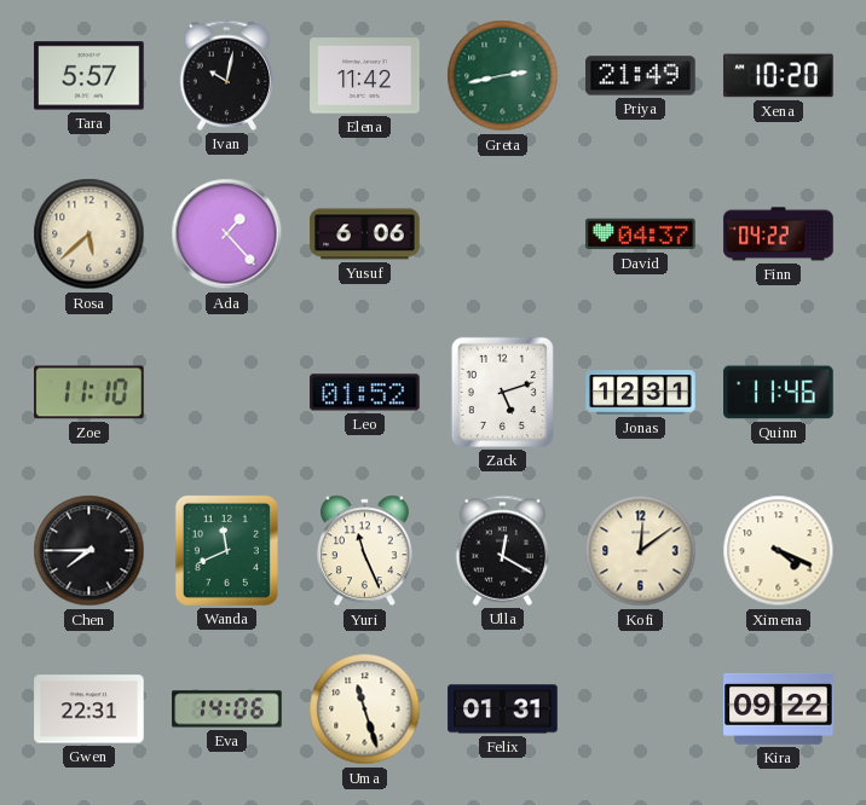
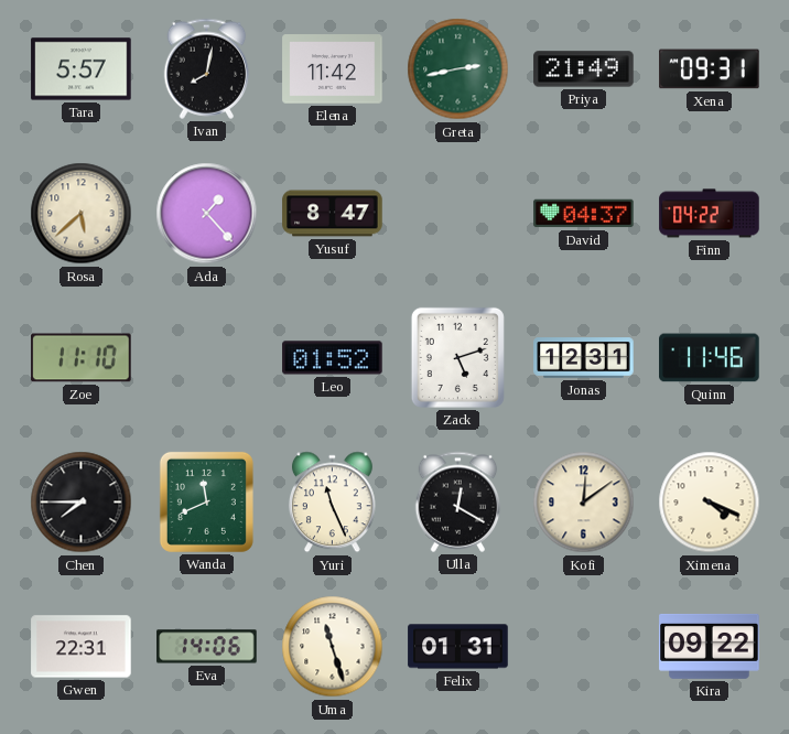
Ivan: 10:02 -> 8:02 (207, 68)
Xena: 10:20 -> 09:31 (710, 69)
Yusuf: 6:06 -> 8:47 (333, 214)
